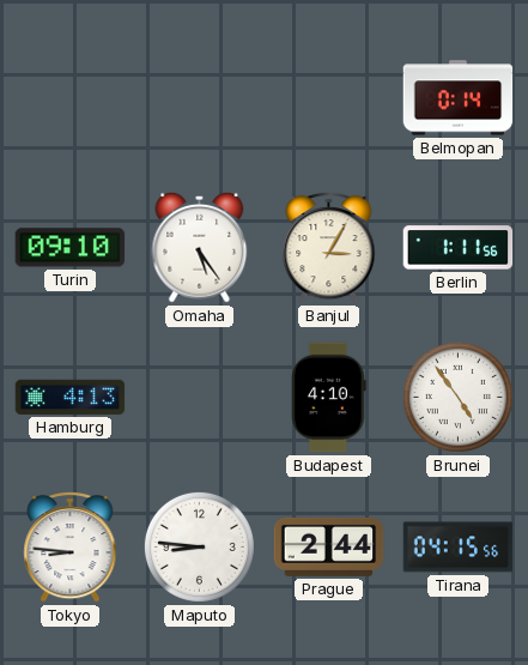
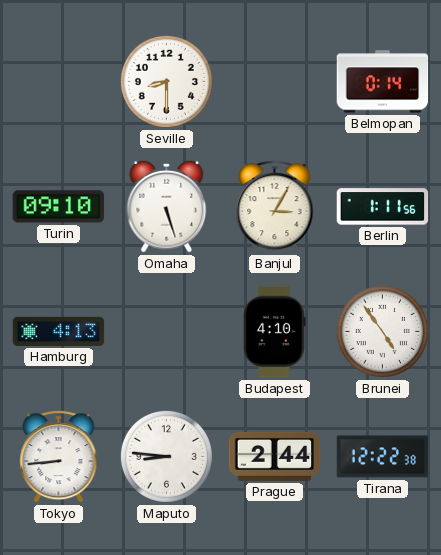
Seville: none -> 8:30 (166, 81)
Omaha: 5:24 -> 5:27 (167, 206)
Tokyo: 8:46 -> 8:44 (59, 457)
Tirana: 04:15 -> 12:22 (383, 457)
